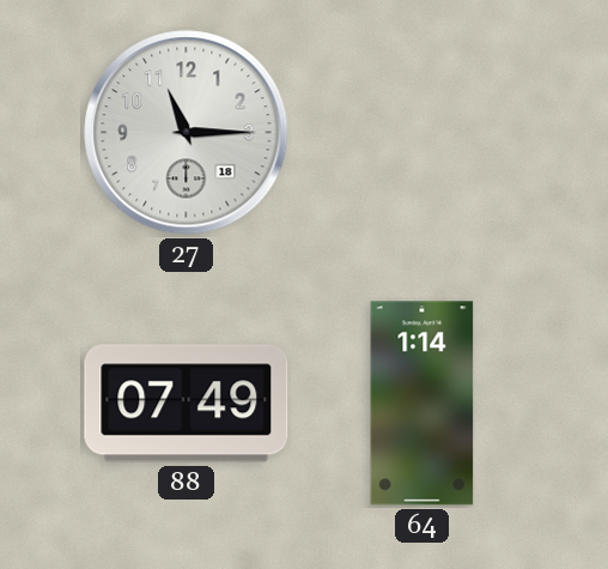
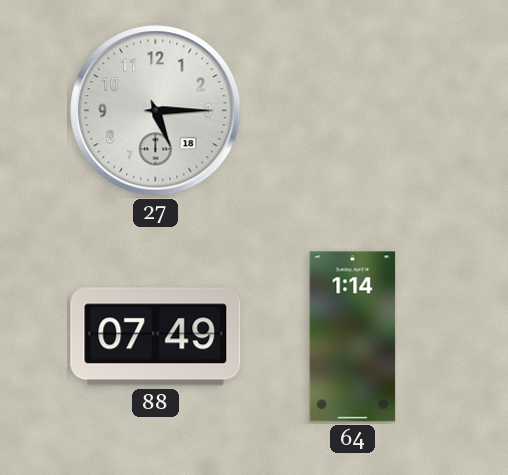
27: 11:15 -> 5:15 (156, 111)
